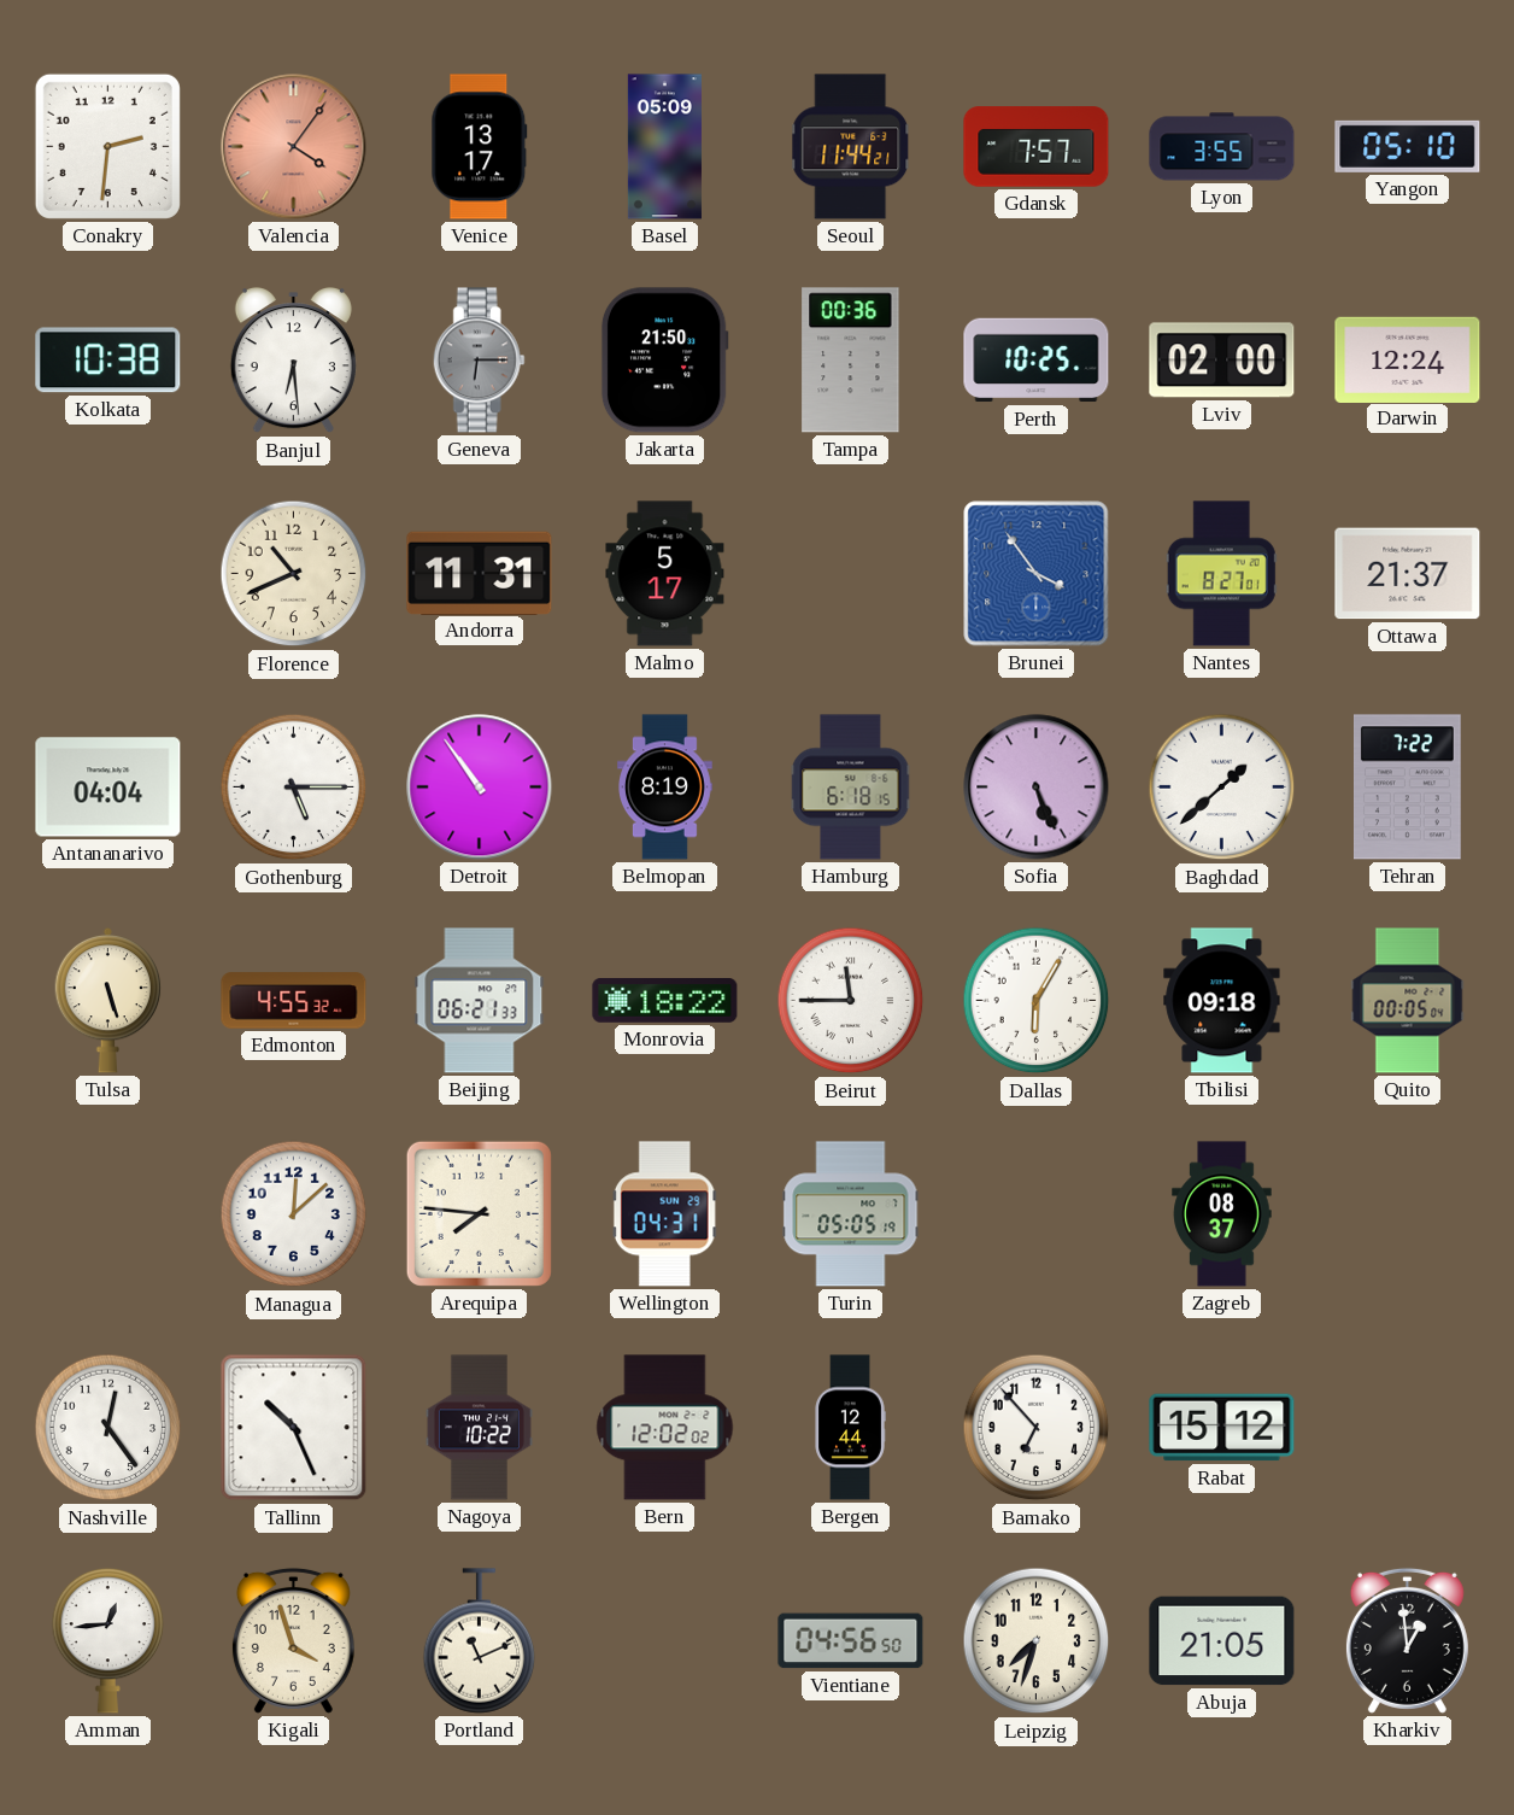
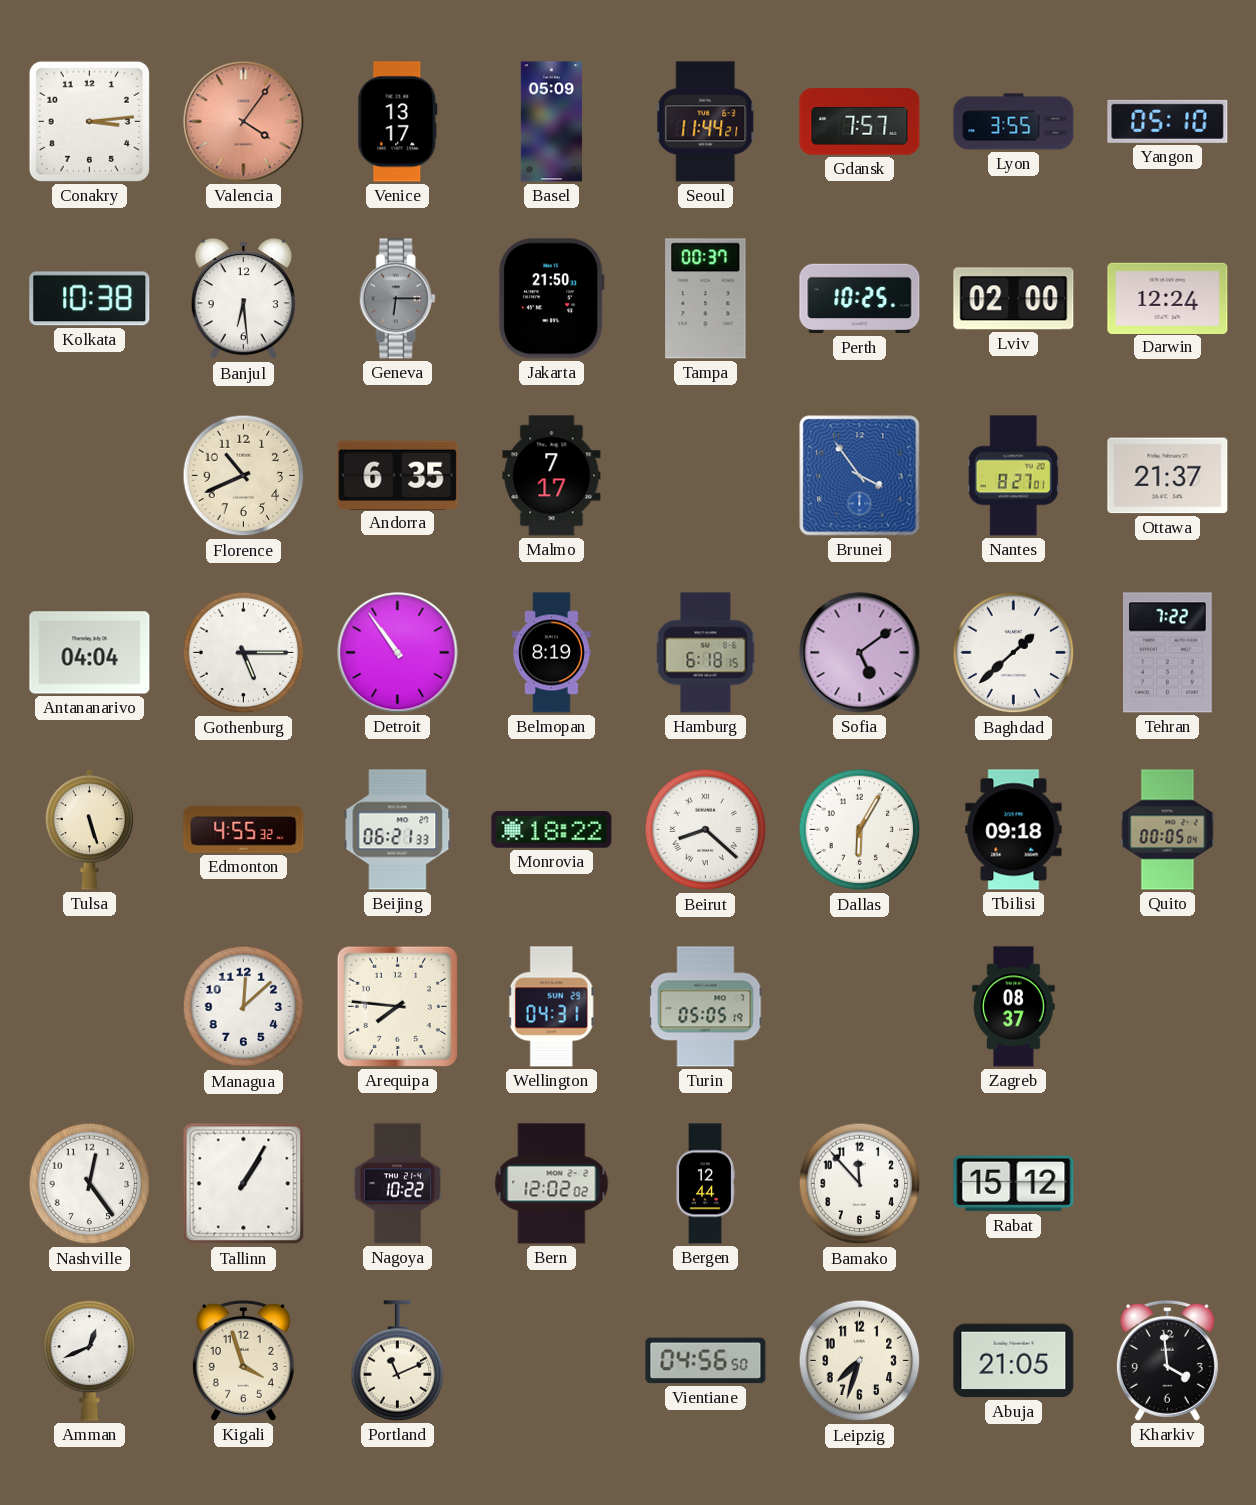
Conakry: 2:31 -> 3:14 (89, 121)
Tampa: 00:36 -> 00:37 (706, 299)
Andorra: 11:31 -> 6:35 (398, 475)
Malmo: 5:17 -> 7:17 (552, 476)
Sofia: 5:26 -> 5:09 (860, 653)
Beirut: 11:45 -> 8:22 (706, 830)
Tallinn: 10:26 -> 1:05 (244, 1184)
Bamako: 6:53 -> 11:53 (860, 1184)
Amman: 12:44 -> 12:41 (90, 1360)
Kharkiv: 12:59 -> 3:59 (1167, 1360)
